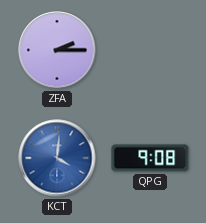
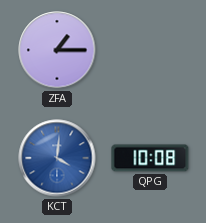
ZFA: 2:15 -> 1:15 (57, 50)
QPG: 9:08 -> 10:08 (150, 158)
